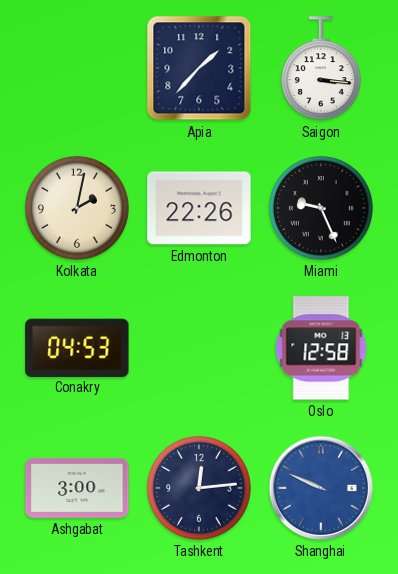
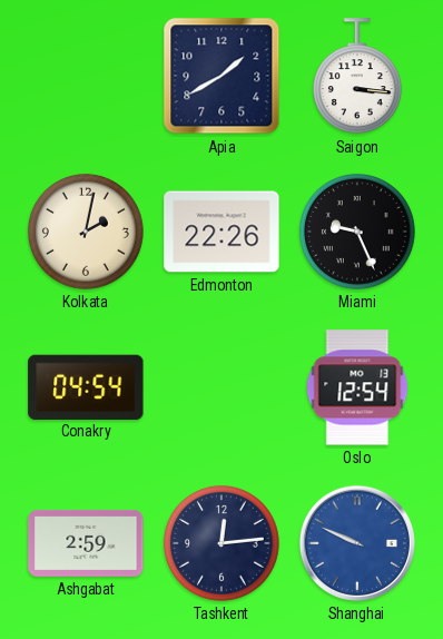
Apia: 1:37 -> 1:40 (221, 76)
Conakry: 04:53 -> 04:54 (86, 386)
Oslo: 12:58 -> 12:54 (357, 387)
Ashgabat: 3:00 -> 2:59 (86, 543)
